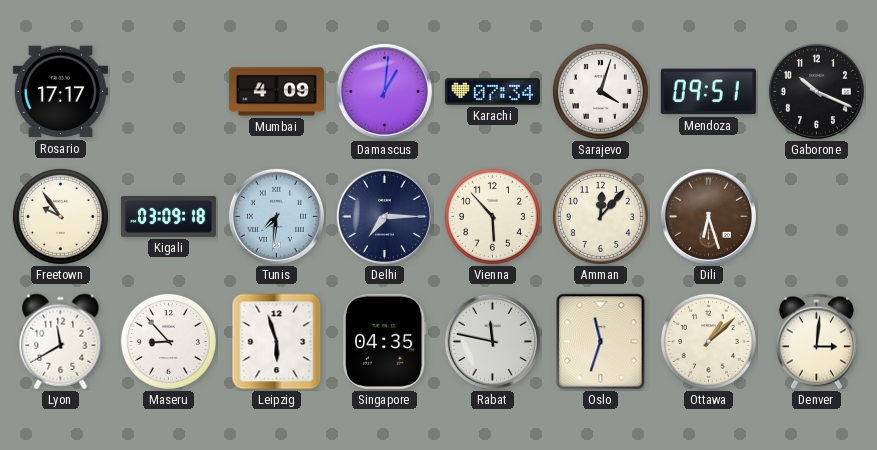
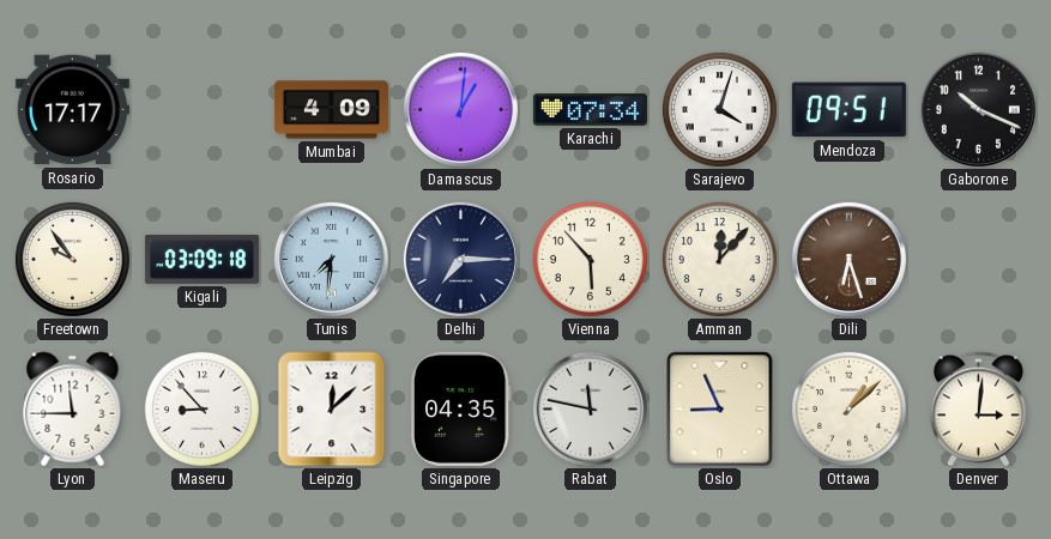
Lyon: 11:40 -> 11:45 (73, 410)
Leipzig: 5:57 -> 12:08 (332, 410)
Oslo: 11:33 -> 8:56 (720, 410)
